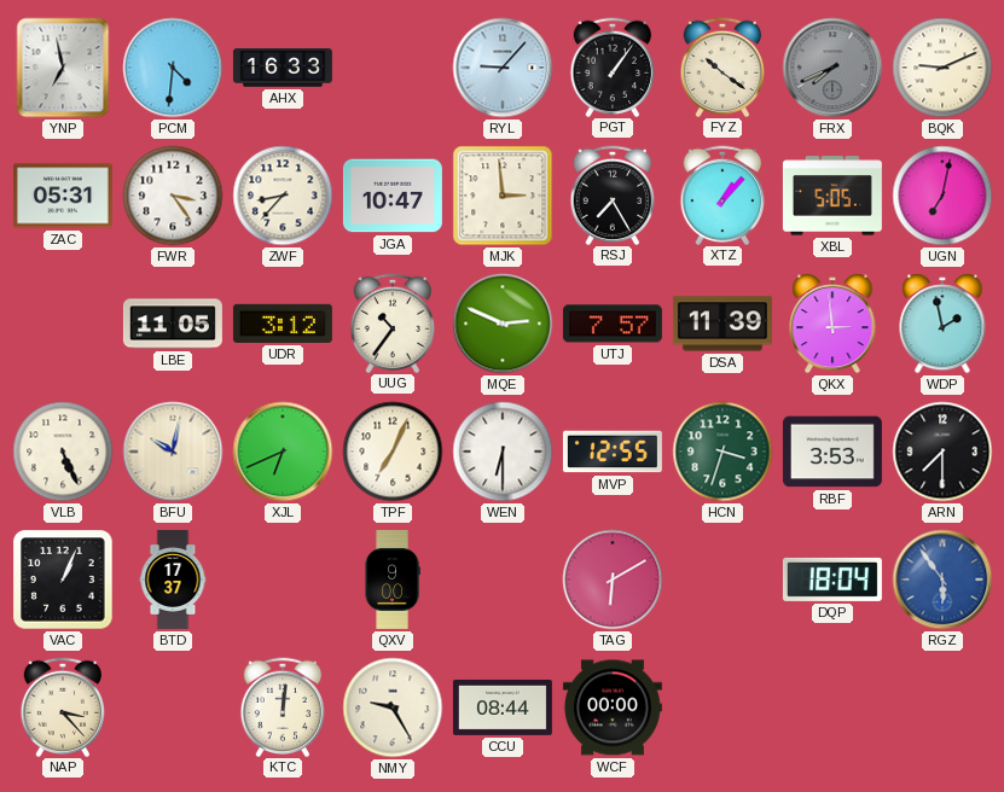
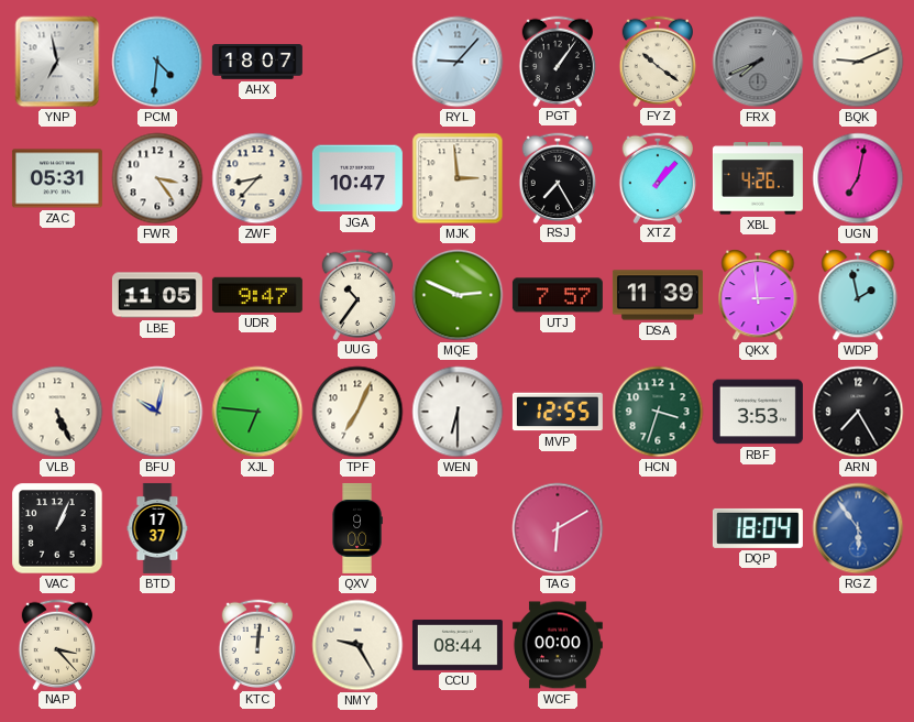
AHX: 16:33 -> 18:07 (257, 62)
XBL: 5:05 -> 4:26 (758, 178)
UDR: 3:12 -> 9:47 (257, 295)
XJL: 6:41 -> 6:46 (257, 412)
ARN: 7:30 -> 7:25 (858, 412)
